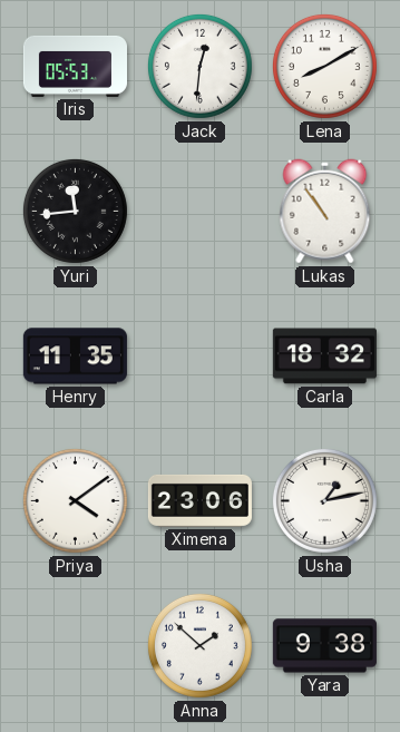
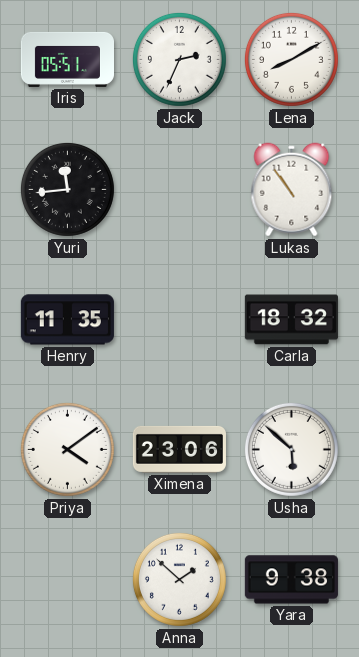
Iris: 05:53 -> 05:51 (67, 59)
Jack: 12:31 -> 2:34 (179, 59)
Usha: 1:13 -> 5:52 (291, 449)
